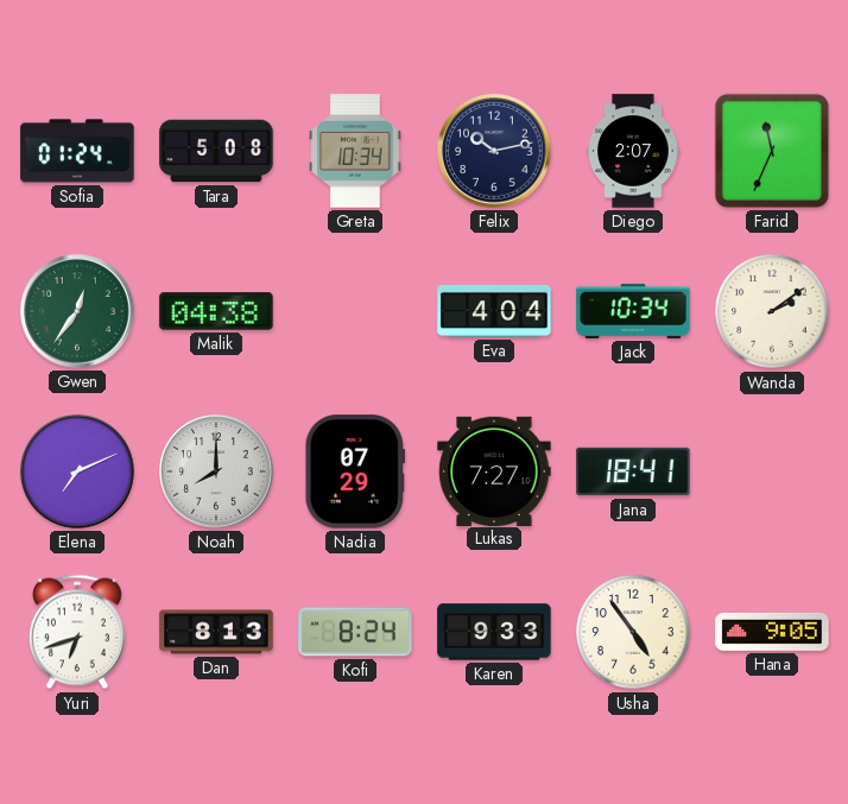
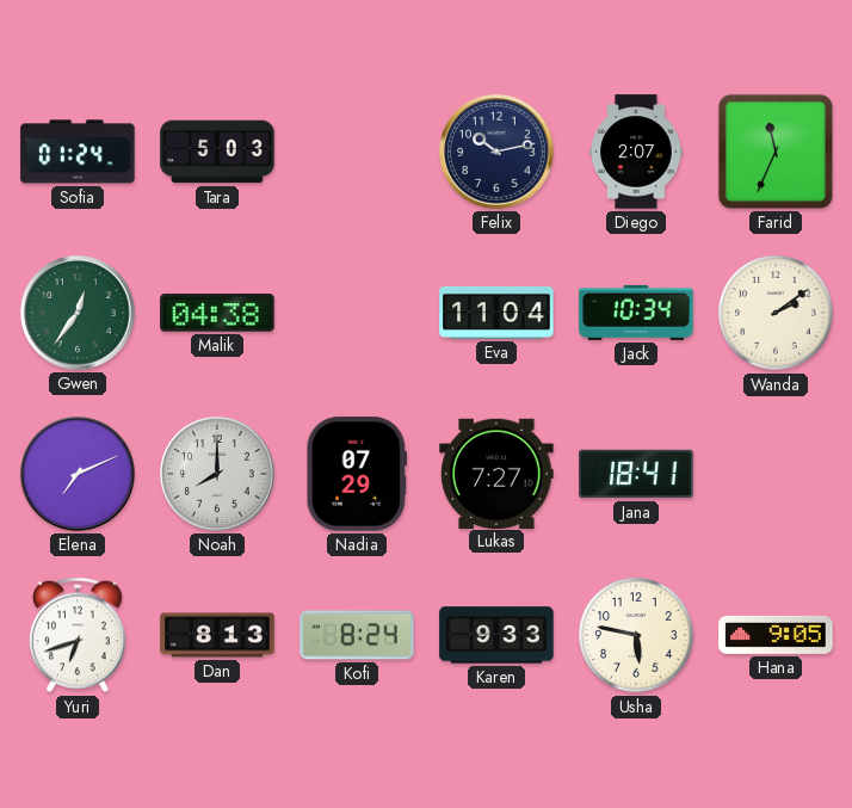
Tara: 5:08 -> 5:03 (217, 152)
Greta: 10:34 -> none (355, 151)
Eva: 4:04 -> 11:04 (496, 313)
Usha: 4:54 -> 5:47 (636, 635)
